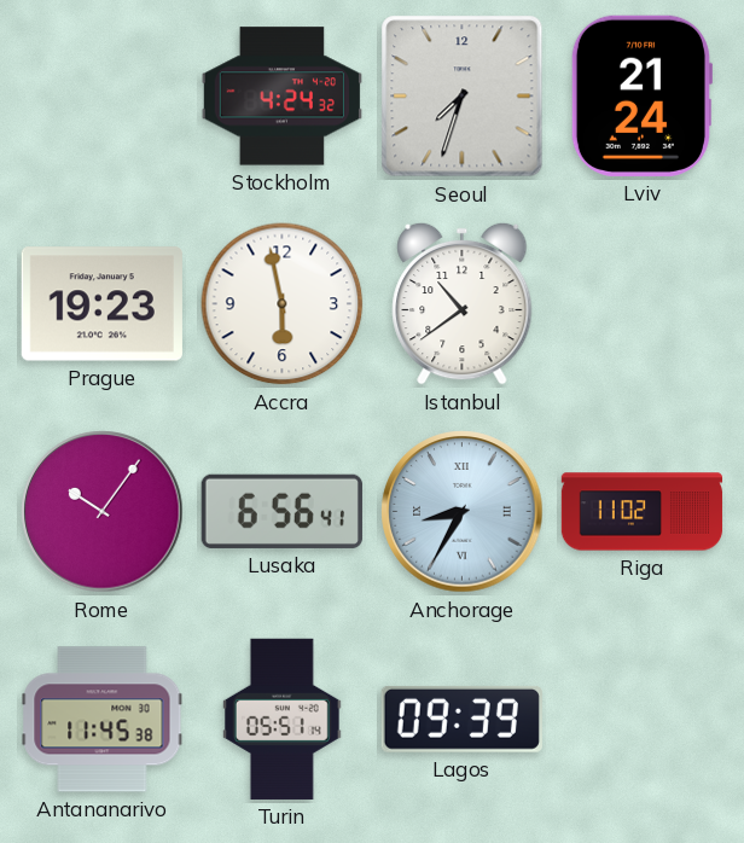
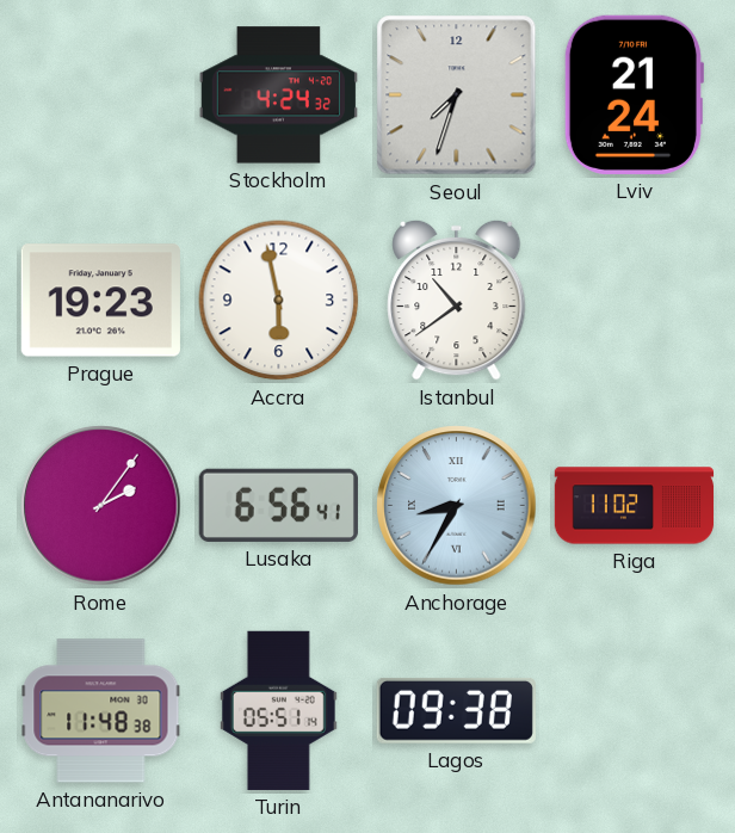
Rome: 10:06 -> 2:06 (101, 506)
Antananarivo: 11:45 -> 11:48 (101, 711)
Lagos: 09:39 -> 09:38 (456, 710)
